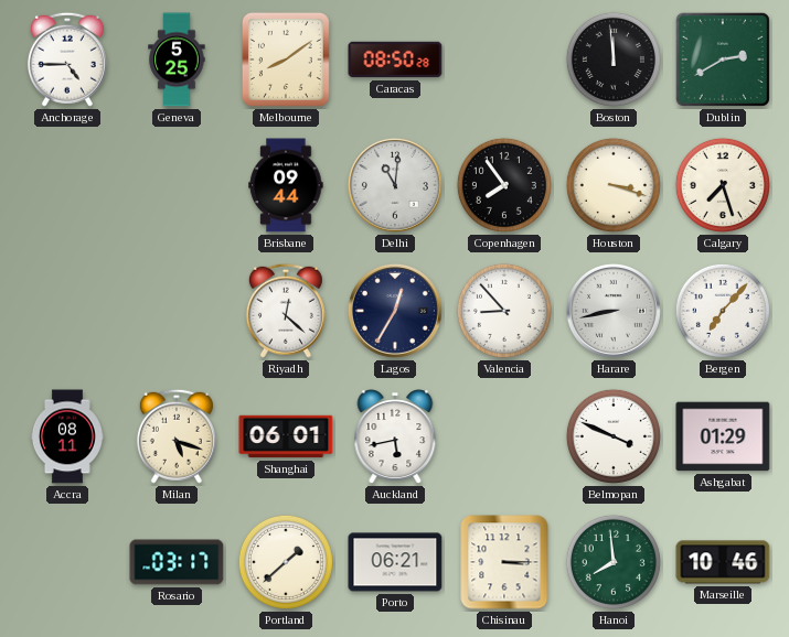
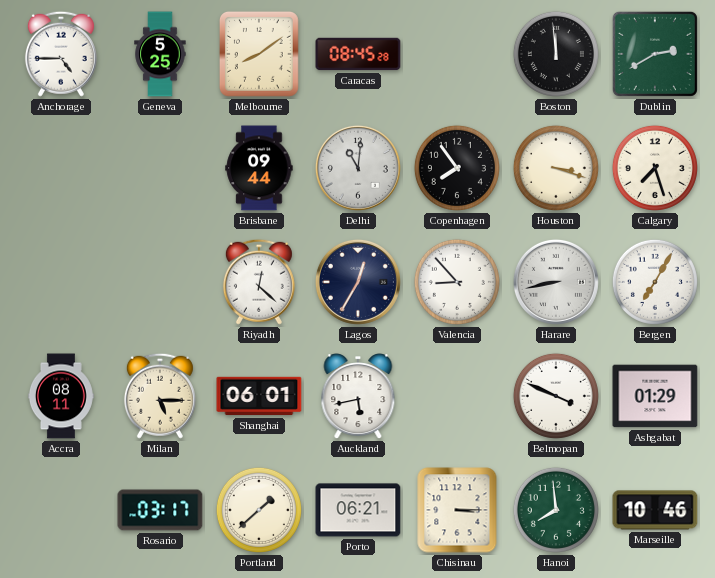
Caracas: 08:50 -> 08:45 (358, 54)
Bergen: 7:07 -> 7:05 (655, 282)
Milan: 5:18 -> 5:15 (160, 396)
